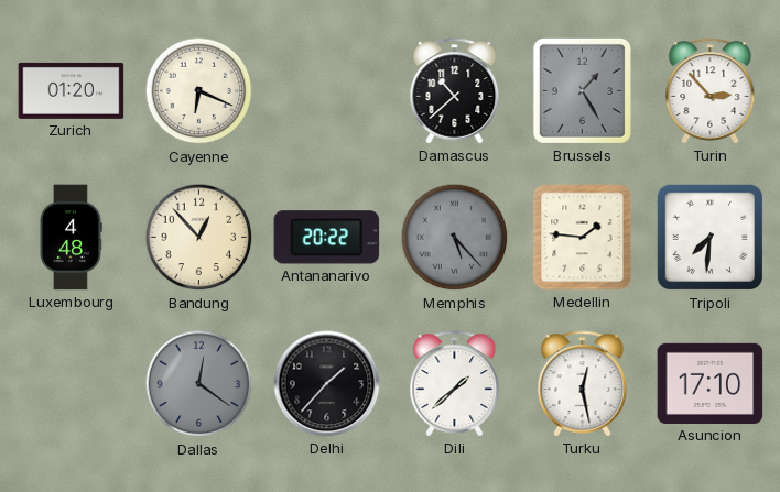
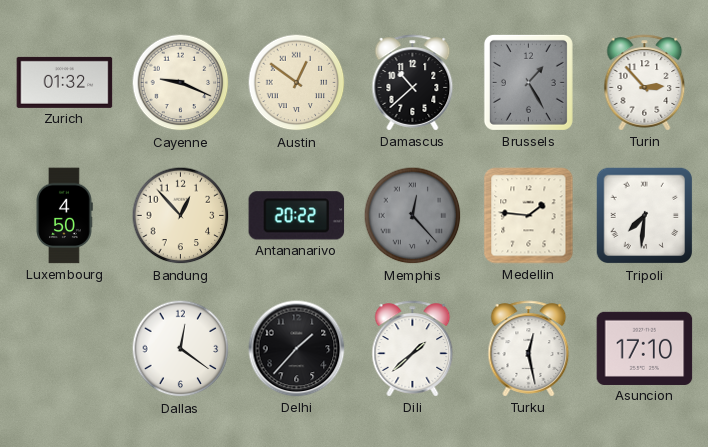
Zurich: 01:20 -> 01:32 (65, 82)
Cayenne: 6:19 -> 9:19 (181, 83)
Austin: none -> 12:51 (297, 83)
Luxembourg: 4:48 -> 4:50 (64, 216)
Memphis: 5:23 -> 12:23 (413, 216)
Dallas dial: grey -> white (181, 349)
